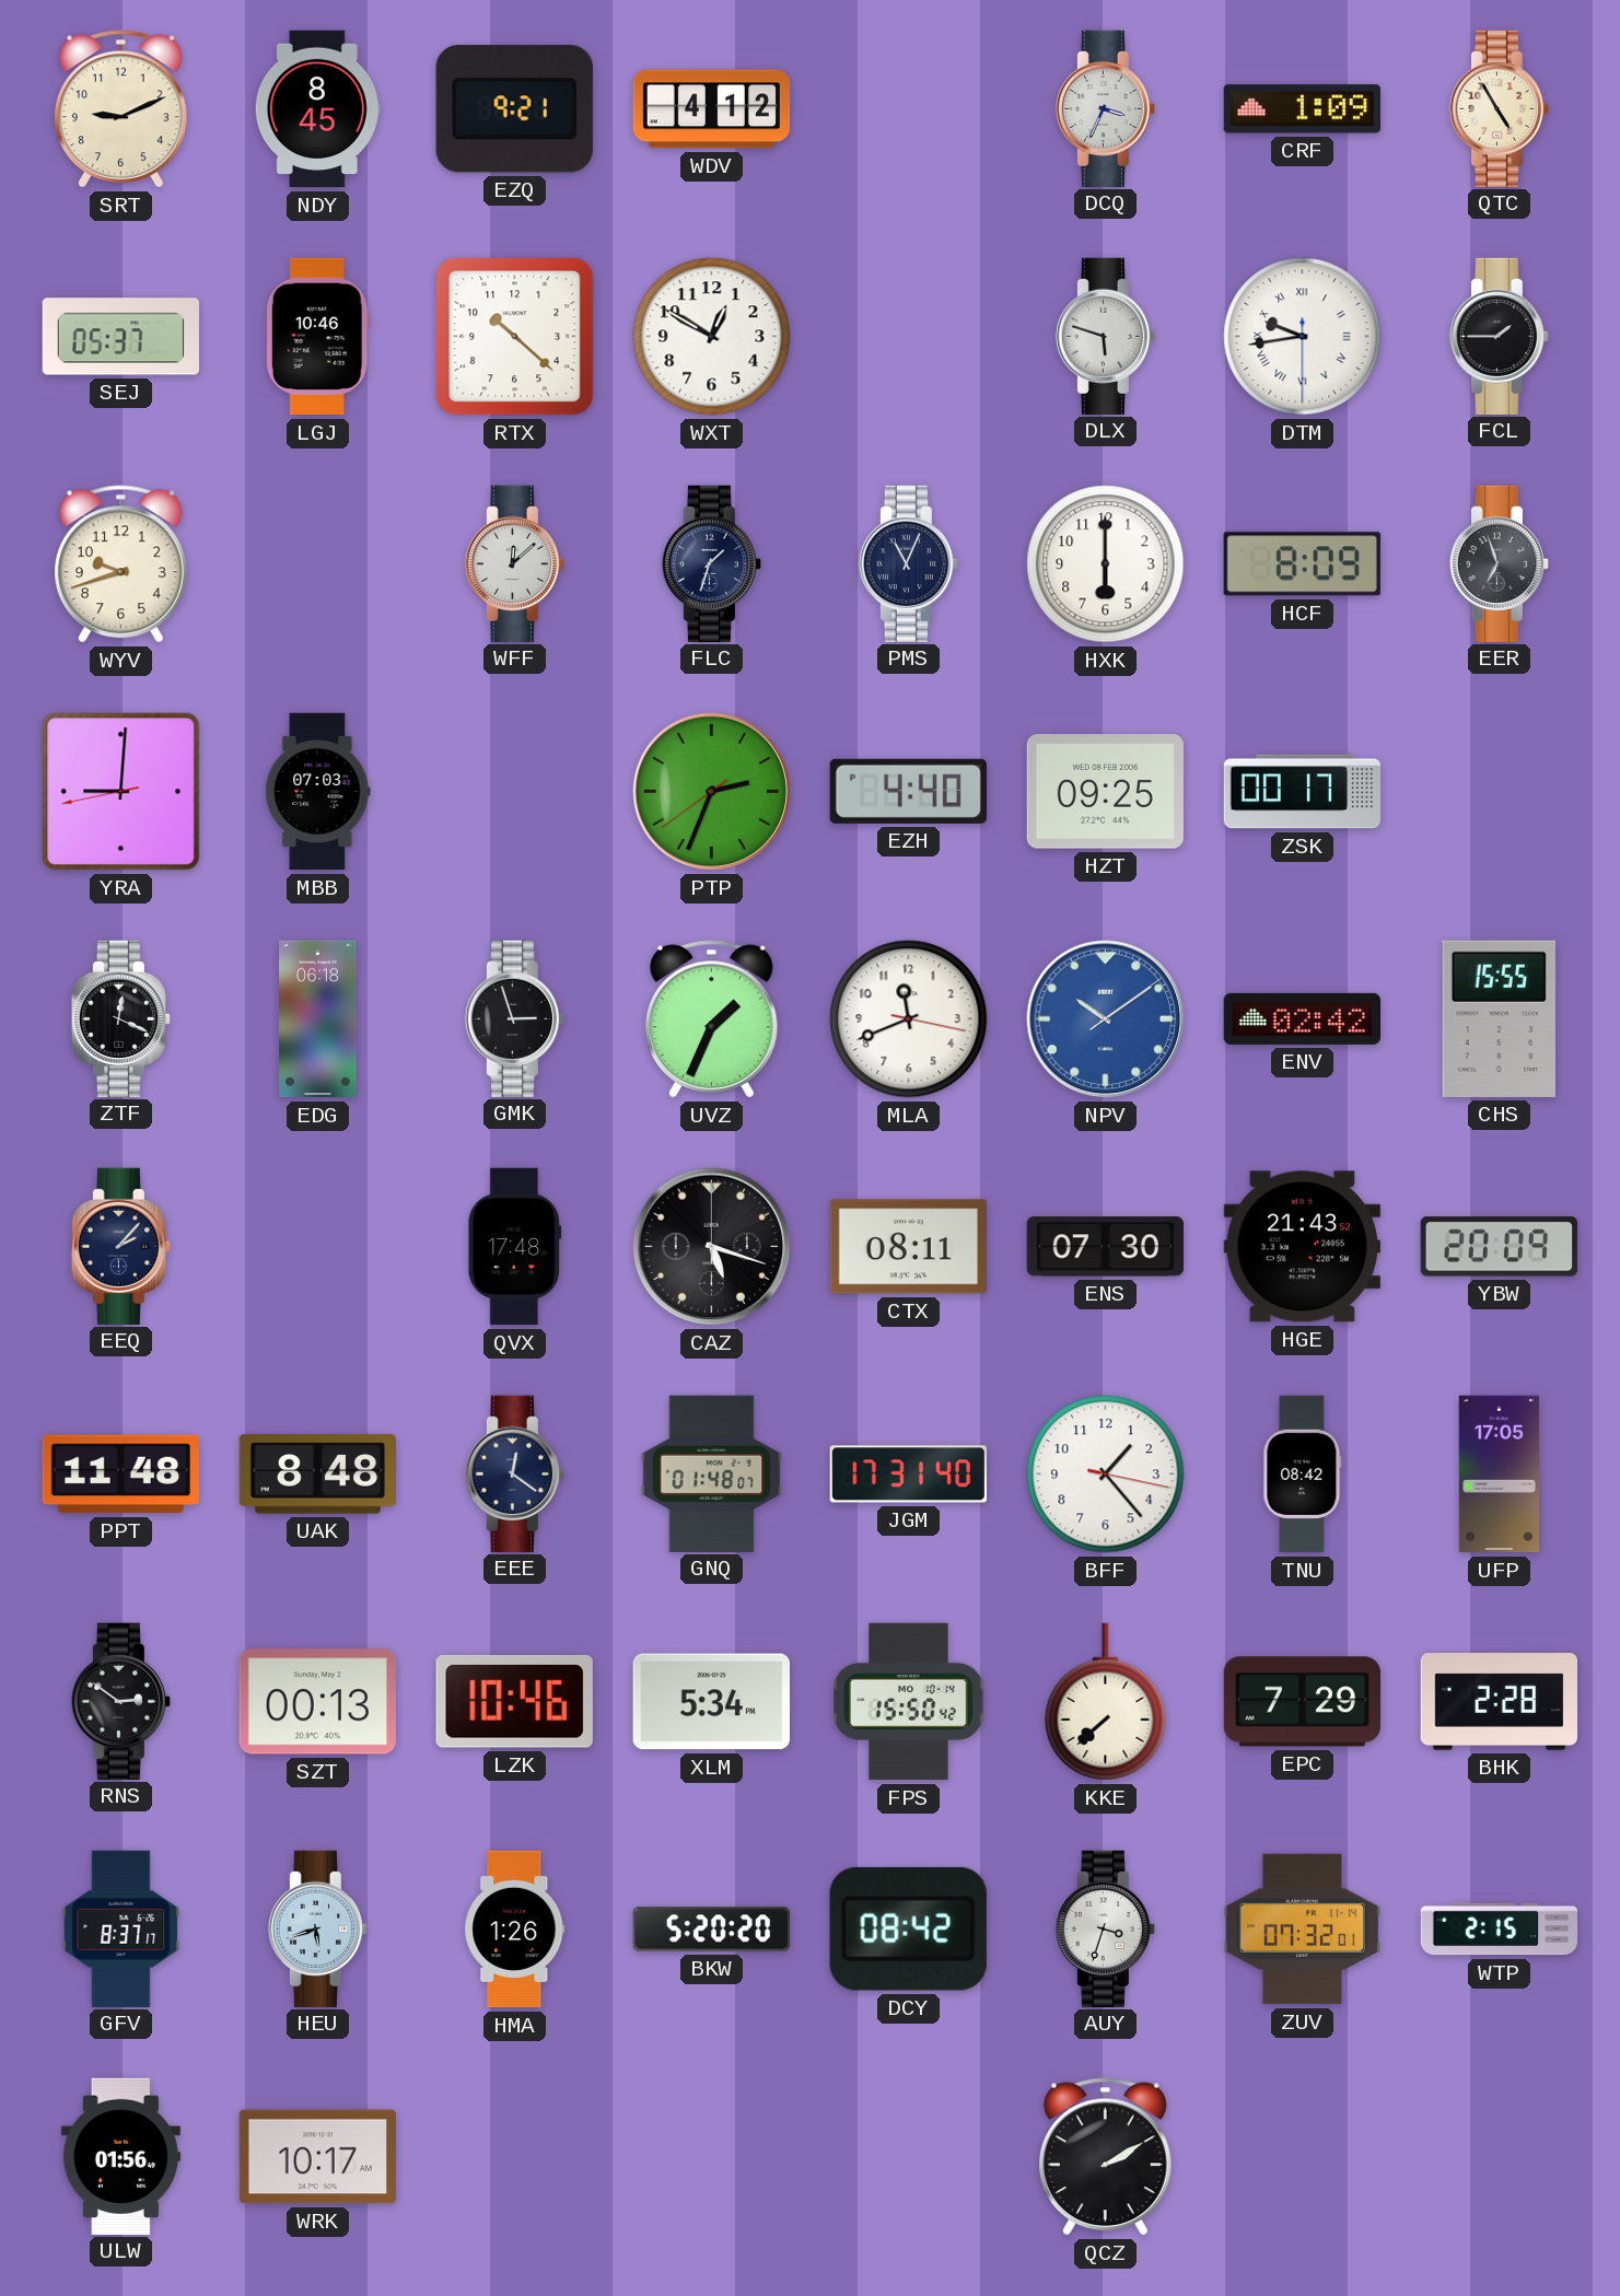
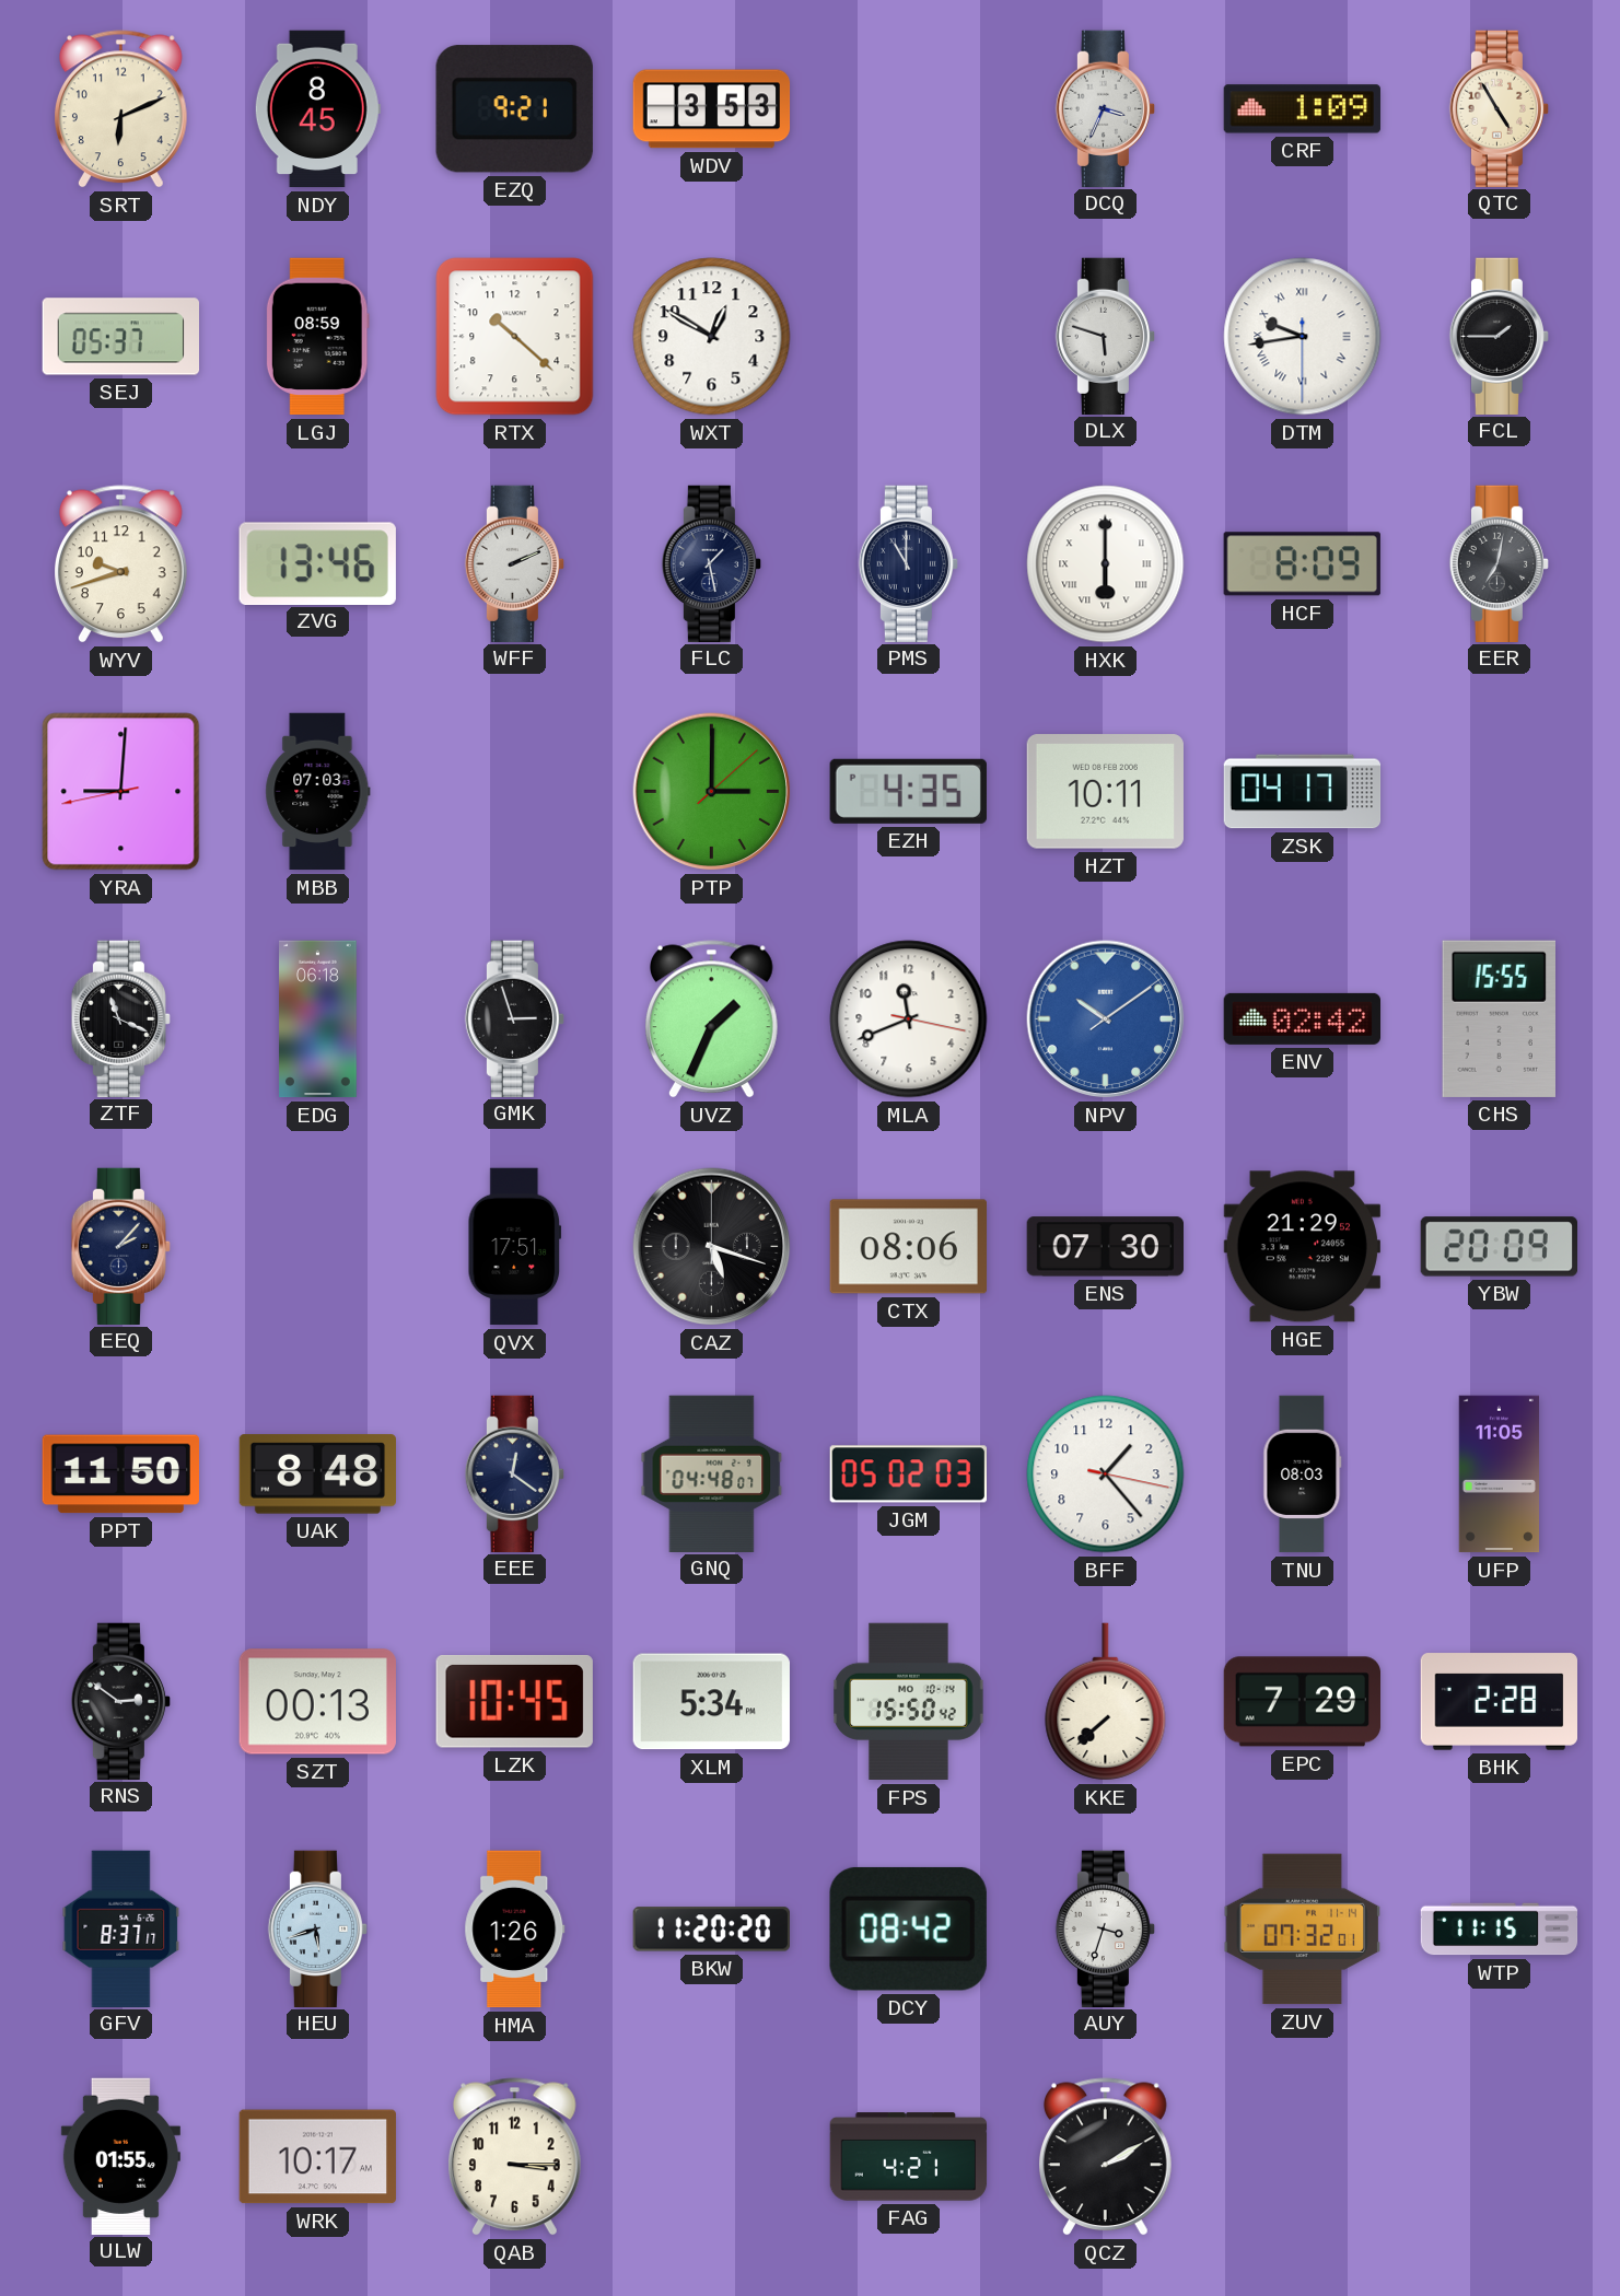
SRT: 9:11 -> 6:11 (121, 109)
WDV: 4:12 -> 3:53 (712, 109)
LGJ: 10:46 -> 08:59 (317, 337)
ZVG: none -> 13:46 (317, 563)
WFF: 12:08 -> 2:11 (514, 563)
FLC: 1:33 -> 1:28 (711, 563)
PMS: 11:04 -> 11:00 (908, 563)
HXK numerals: Arabic -> Roman (1106, 564)
EER: 6:57 -> 7:02 (1499, 563)
PTP: 2:33 -> 3:00 (712, 792)
EZH: 4:40 -> 4:35 (908, 791)
HZT: 09:25 -> 10:11 (1105, 792)
ZSK: 00:17 -> 04:17 (1303, 792)
ZTF: 12:19 -> 11:19 (120, 1018)
QVX: 17:48 -> 17:51 (515, 1247)
CTX: 08:11 -> 08:06 (908, 1247)
HGE: 21:43 -> 21:29 (1302, 1247)
PPT: 11:48 -> 11:50 (120, 1475)
GNQ: 01:48 -> 04:48 (712, 1473)
JGM: 17:31 -> 05:02 (908, 1475)
TNU: 08:42 -> 08:03 (1303, 1475)
UFP: 17:05 -> 11:05 (1499, 1475)
LZK: 10:46 -> 10:45 (514, 1702)
BKW: 5:20 -> 11:20 (711, 1930)
WTP: 2:15 -> 11:15 (1500, 1930)
ULW: 01:56 -> 01:55 (120, 2156)
QAB: none -> 3:15 (515, 2157)
FAG: none -> 4:21 (909, 2157)
